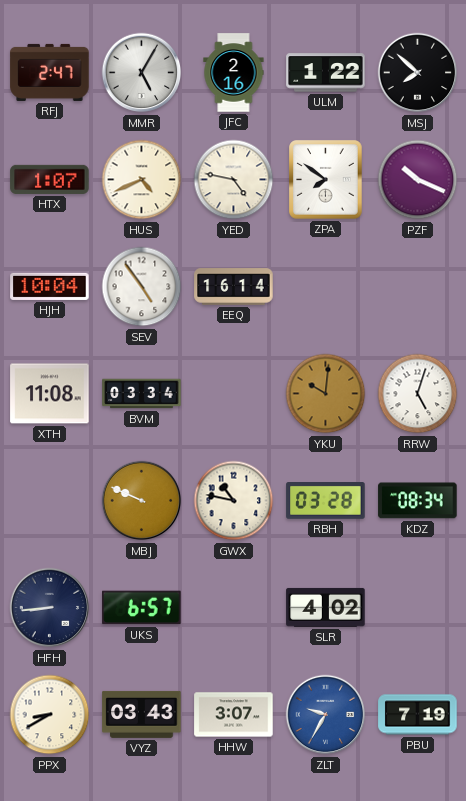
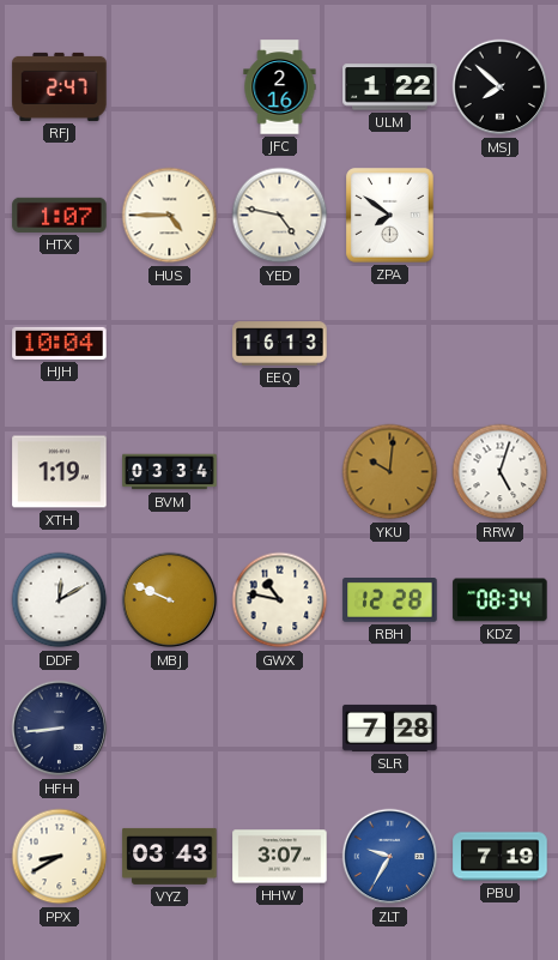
MMR: 5:05 -> none (142, 73)
HUS: 4:41 -> 4:45 (170, 216)
PZF: 10:19 -> none (418, 180)
SEV: 4:54 -> none (142, 287)
EEQ: 16:14 -> 16:13 (280, 344)
XTH: 11:08 -> 1:19 (60, 472)
DDF: none -> 12:10 (60, 600)
RBH: 03:28 -> 12:28 (390, 600)
UKS: 6:57 -> none (142, 608)
SLR: 4:02 -> 7:28 (390, 727)
